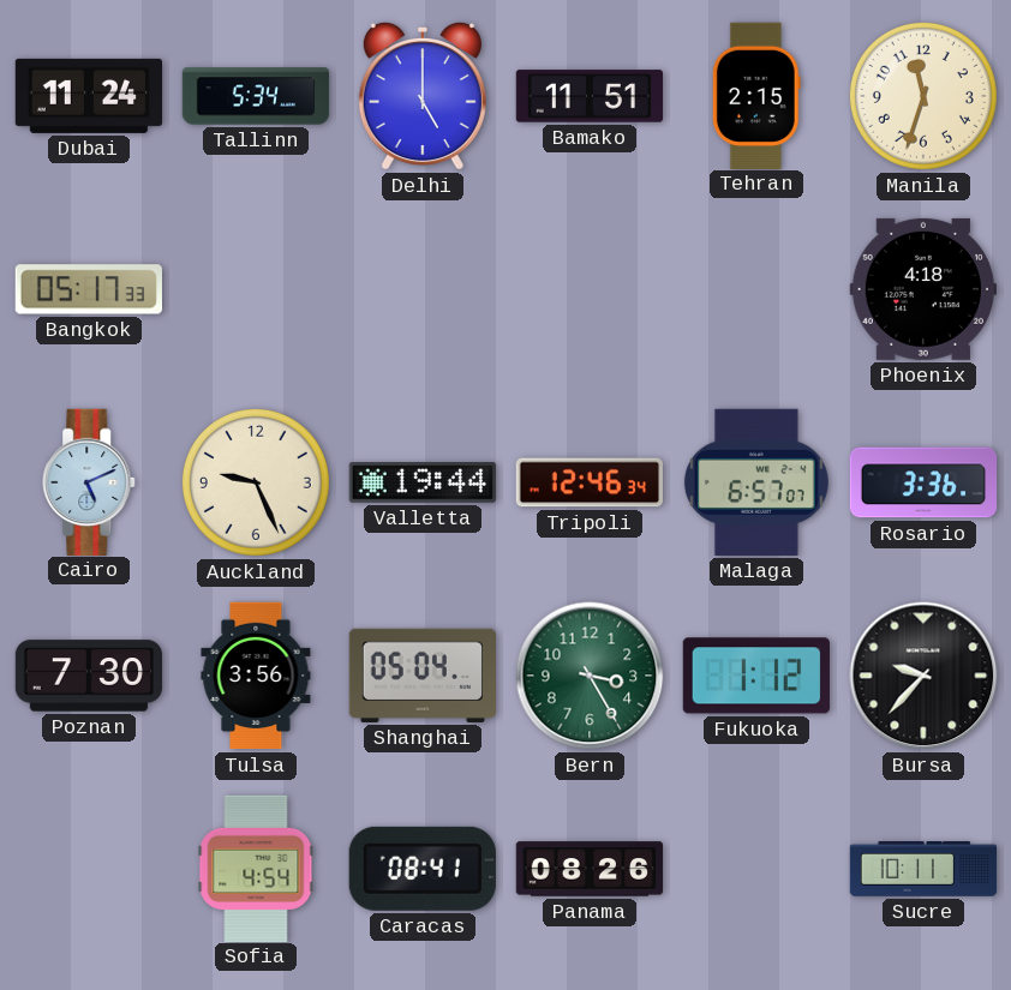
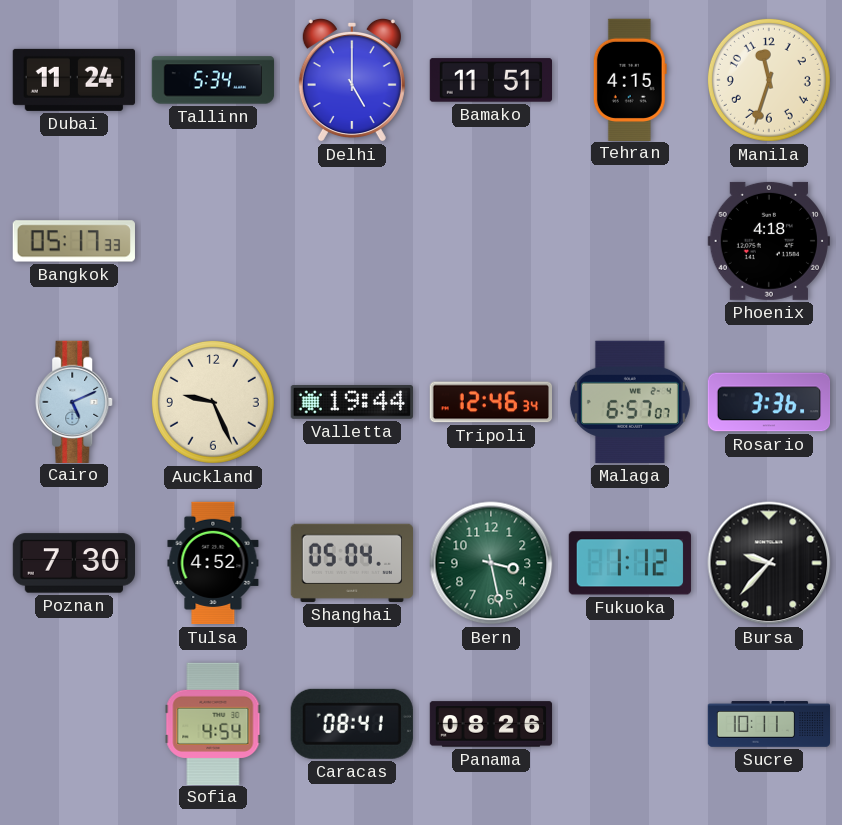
Tehran: 2:15 -> 4:15 (630, 79)
Tulsa: 3:56 -> 4:52 (213, 563)
Bern: 3:25 -> 3:28 (491, 563)
